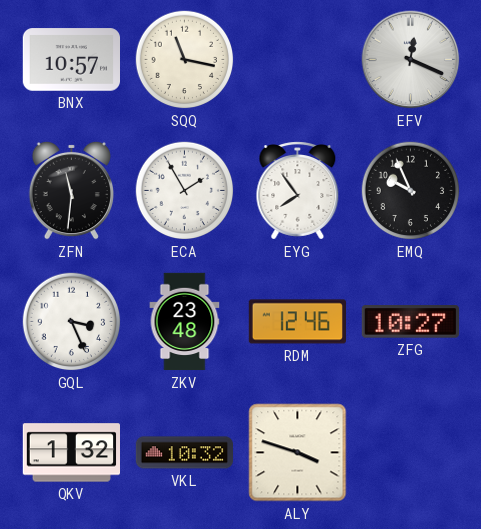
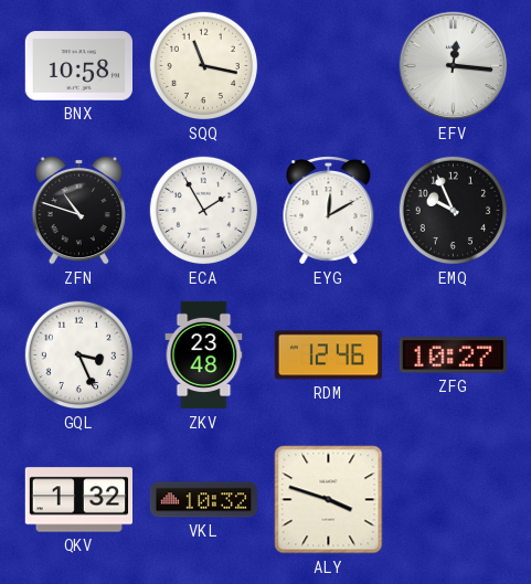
BNX: 10:57 -> 10:58 (78, 66)
EFV: 12:19 -> 12:16 (454, 66)
ZFN: 11:31 -> 10:48 (78, 210)
EYG: 7:54 -> 12:10 (329, 211)
